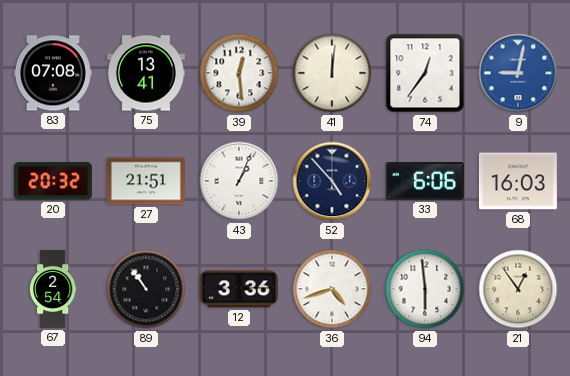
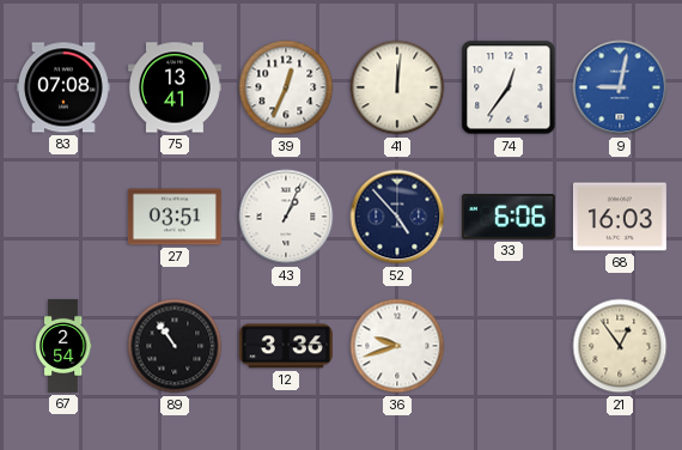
39: 12:29 -> 12:34 (286, 87)
20: 20:32 -> none (53, 181)
27: 21:51 -> 03:51 (175, 217)
36: 4:42 -> 9:42 (397, 346)
94: 5:59 -> none (425, 289)
